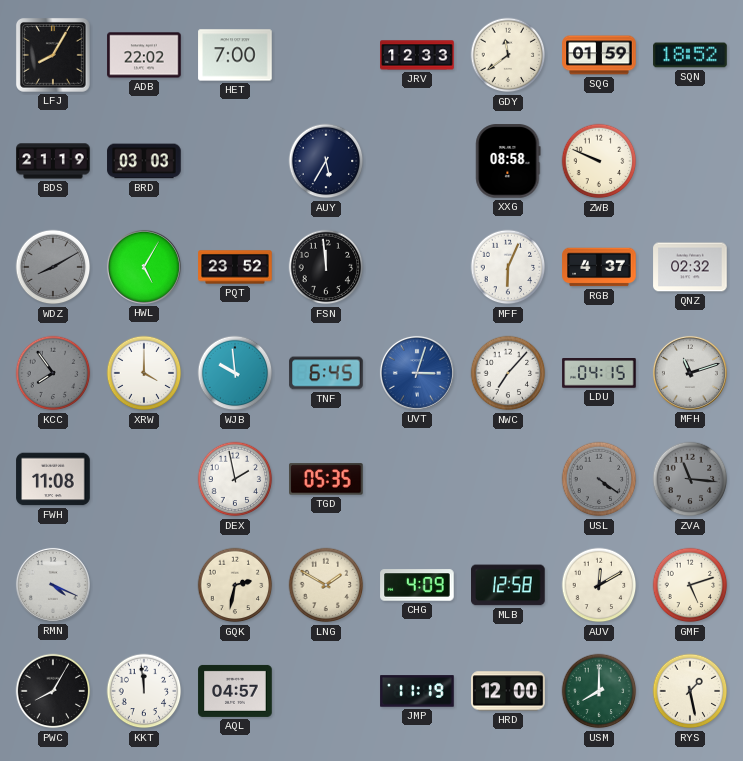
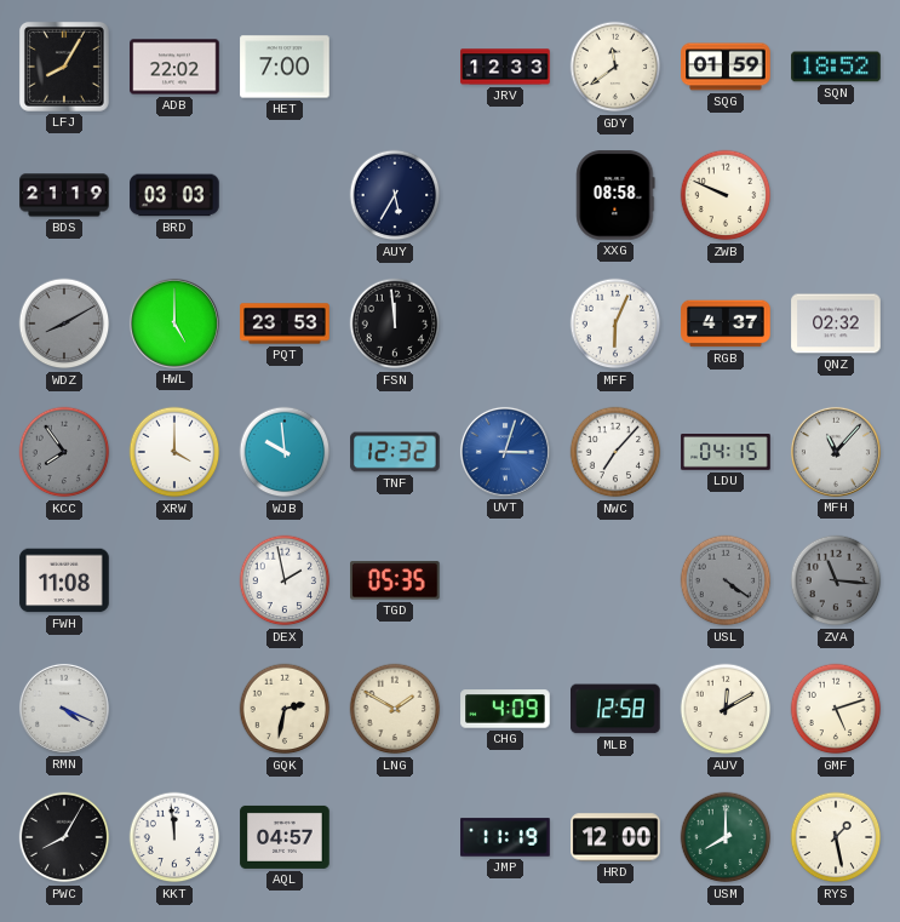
HWL: 5:05 -> 5:00 (174, 323)
PQT: 23:52 -> 23:53 (285, 323)
TNF: 6:45 -> 12:32 (395, 452)
MFH: 11:12 -> 11:07 (836, 452)
